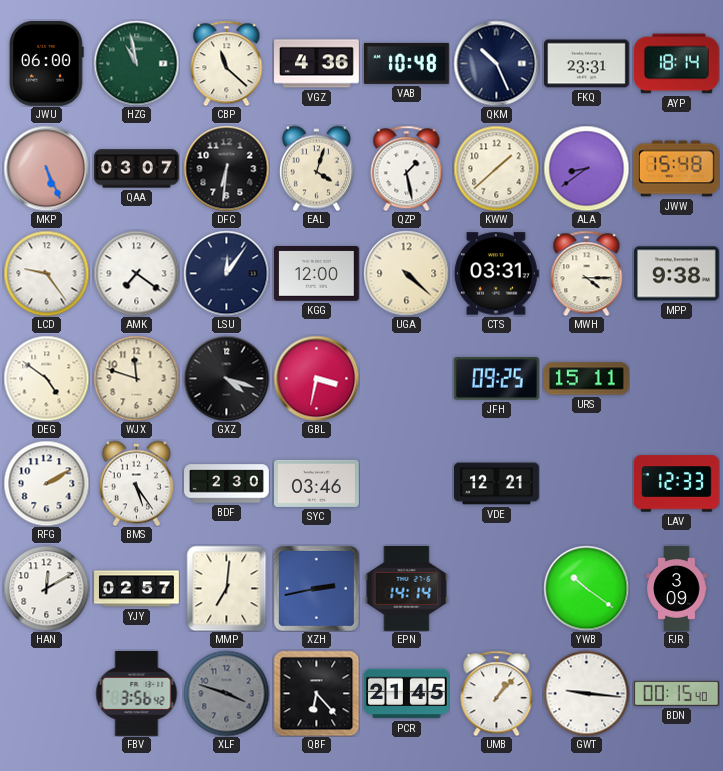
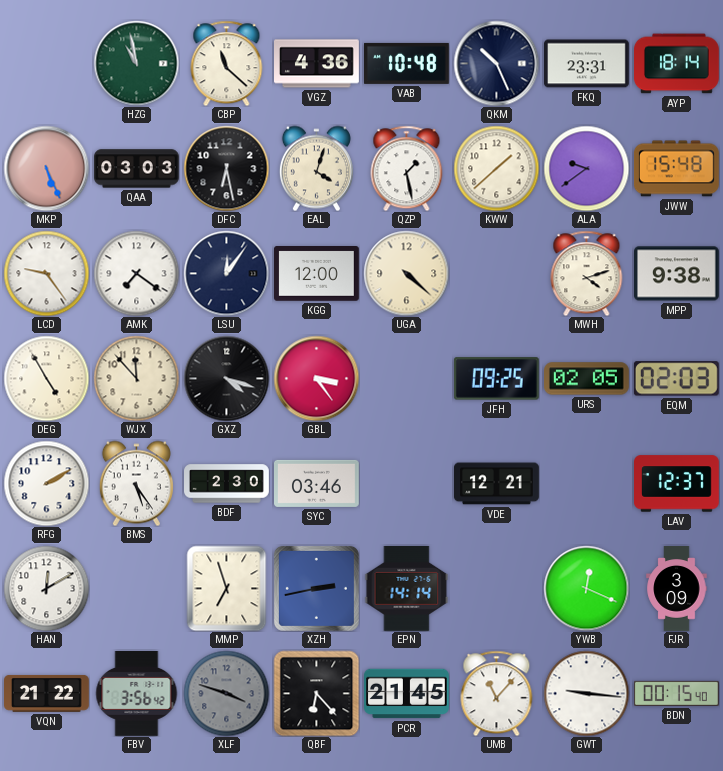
JWU: 06:00 -> none (47, 64)
QAA: 03:07 -> 03:03 (137, 169)
DFC: 6:31 -> 6:28 (226, 168)
ALA: 8:39 -> 9:39 (586, 168)
CTS: 03:31 -> none (496, 274)
MWH: 4:15 -> 4:12 (587, 273)
DEG: 4:51 -> 4:55 (46, 378)
WJX: 11:48 -> 11:53 (136, 378)
GBL: 3:32 -> 3:24 (316, 378)
URS: 15:11 -> 02:05 (587, 379)
EQM: none -> 02:03 (676, 379)
LAV: 12:33 -> 12:37 (677, 484)
YJY: 02:57 -> none (137, 589)
MMP: 7:01 -> 6:57 (227, 588)
YWB: 10:21 -> 12:19 (586, 588)
VQN: none -> 21:22 (47, 694)
UMB: 1:07 -> 11:07 (497, 693)
